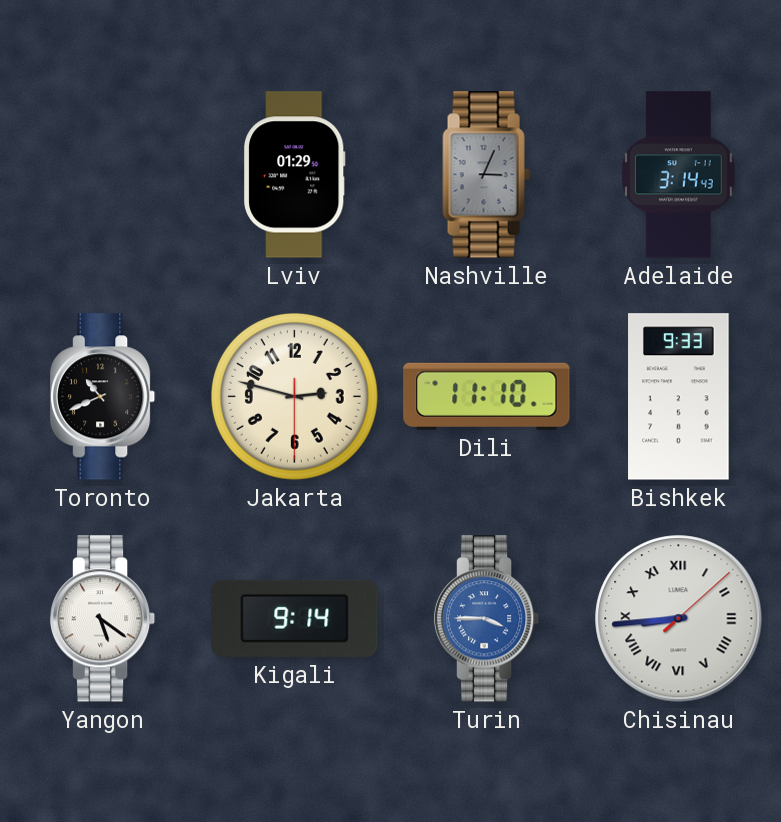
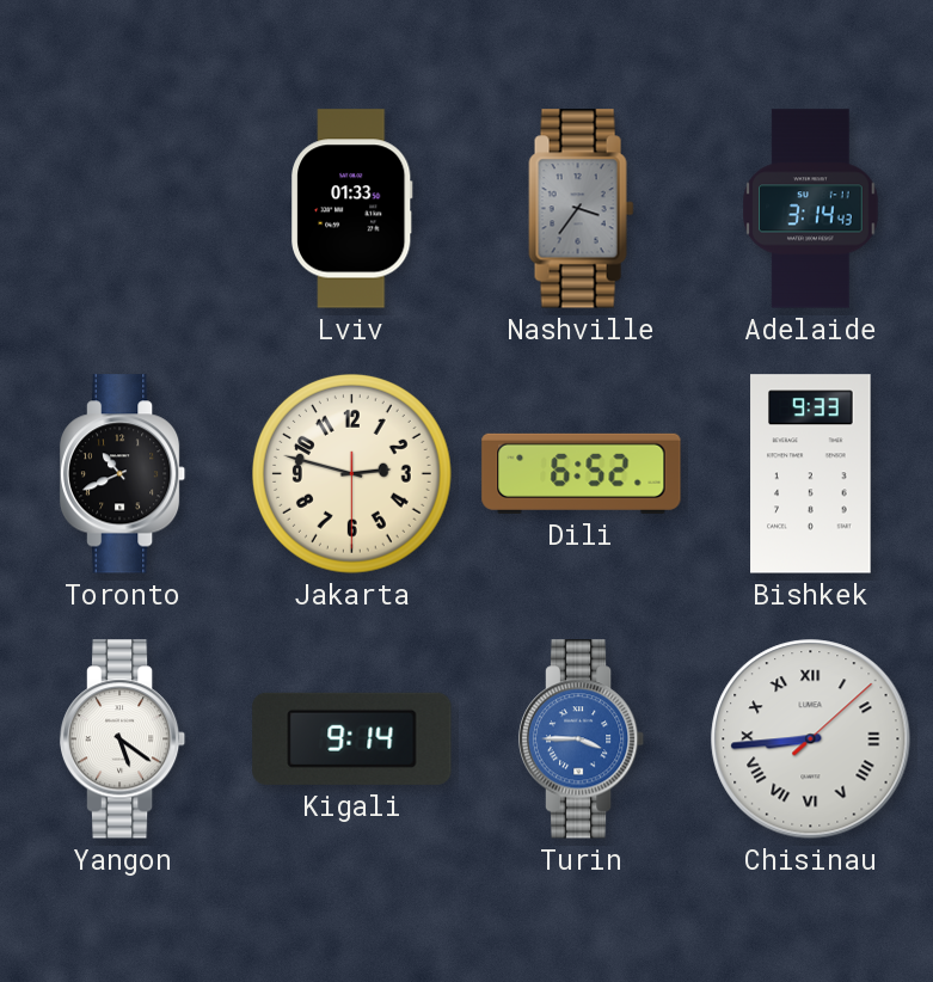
Lviv: 01:29 -> 01:33 (352, 209)
Nashville: 3:04 -> 3:36 (582, 209)
Dili: 11:10 -> 6:52 (582, 473)
